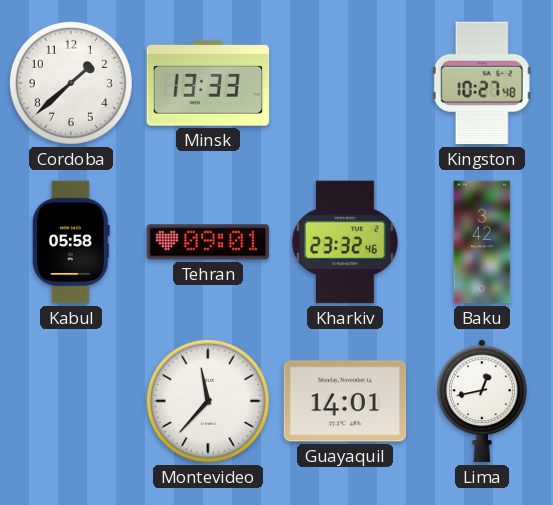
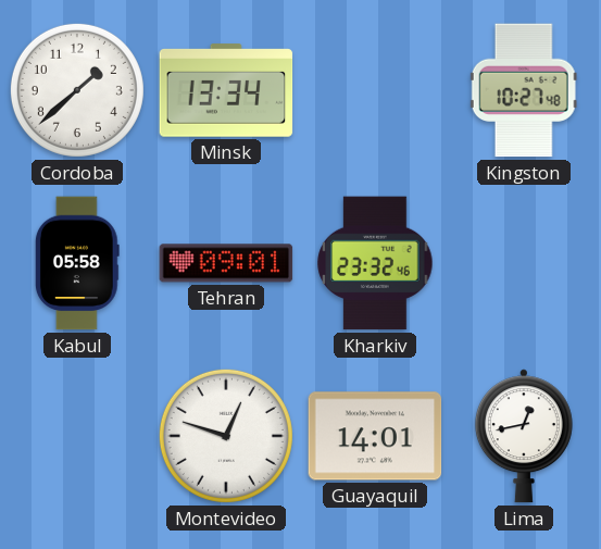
Minsk: 13:33 -> 13:34 (226, 90)
Baku: 3:42 -> none (482, 242)
Montevideo: 11:37 -> 12:48 (226, 436)
